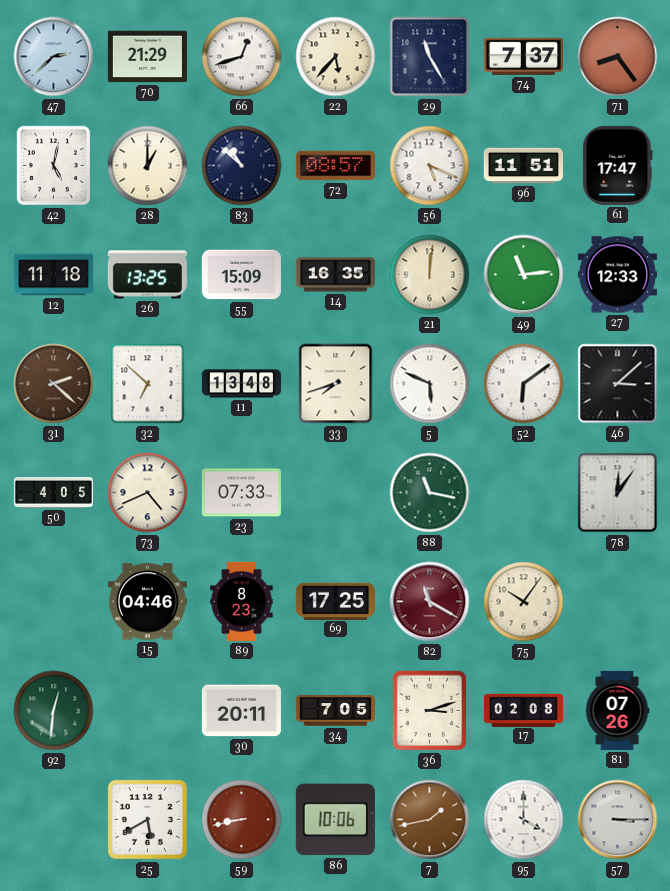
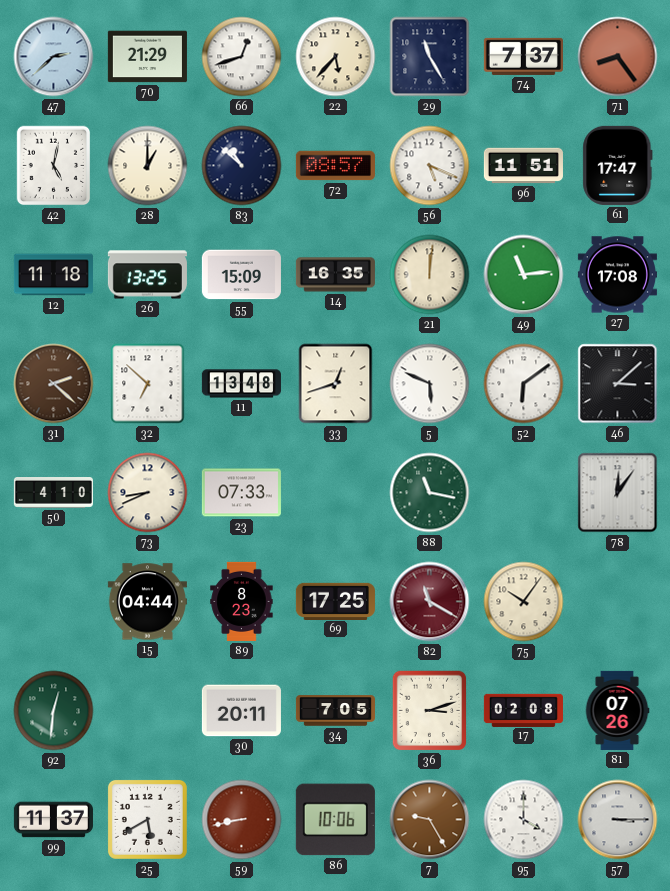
27: 12:33 -> 17:08 (617, 275)
33: 7:42 -> 12:42 (336, 384)
50: 4:05 -> 4:10 (53, 493)
73: 4:41 -> 8:41 (148, 493)
15: 04:46 -> 04:44 (147, 602)
99: none -> 11:37 (53, 820)
7: 1:43 -> 9:25 (430, 820)
